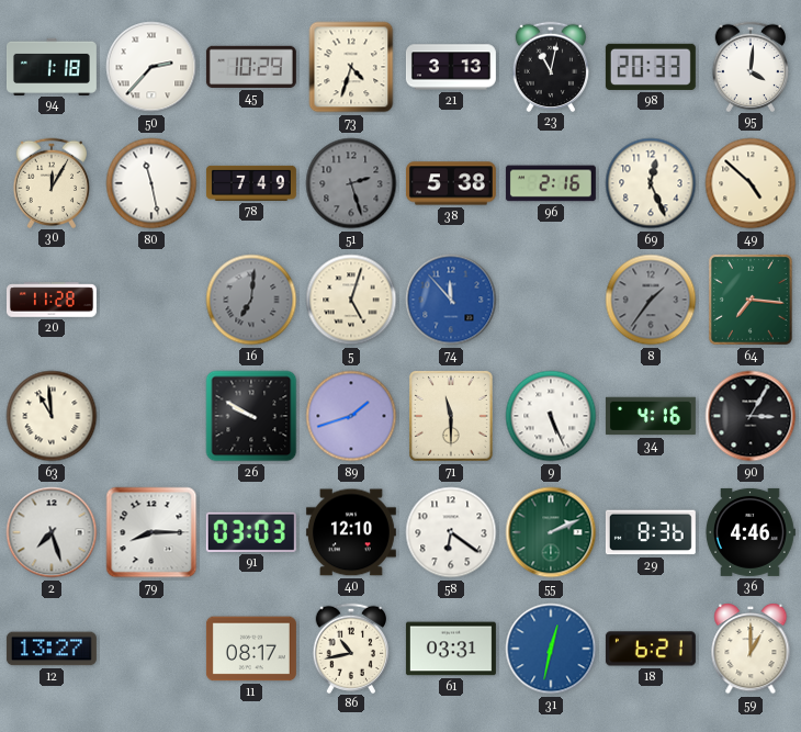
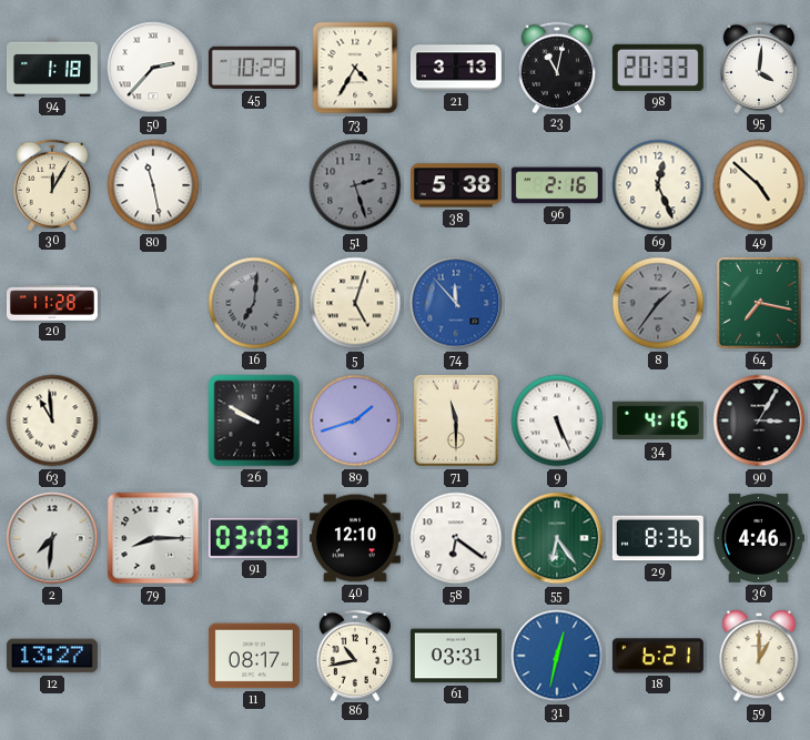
73: 4:33 -> 4:35 (355, 68)
78: 7:49 -> none (251, 183)
64: 7:16 -> 7:17 (759, 303)
2: 7:27 -> 7:31 (52, 538)
55: 2:11 -> 6:24 (557, 538)
